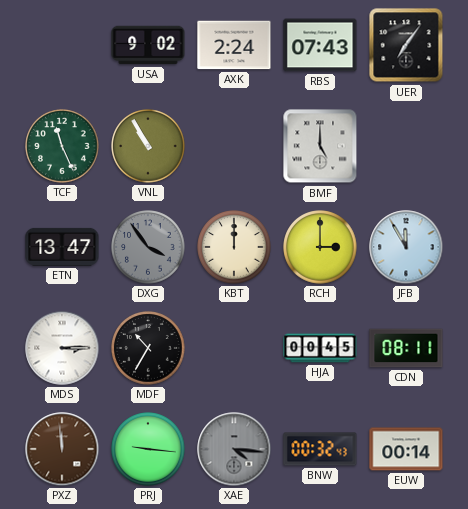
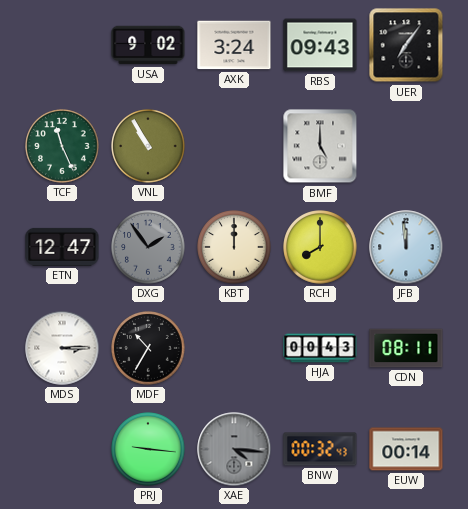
AXK: 2:24 -> 3:24 (234, 45)
RBS: 07:43 -> 09:43 (320, 45)
ETN: 13:47 -> 12:47 (62, 247)
DXG: 3:54 -> 1:54 (148, 247)
RCH: 3:00 -> 8:00 (320, 247)
JFB: 11:55 -> 11:59 (406, 247)
HJA: 00:45 -> 00:43 (320, 348)
PXZ: 11:59 -> none (62, 449)
